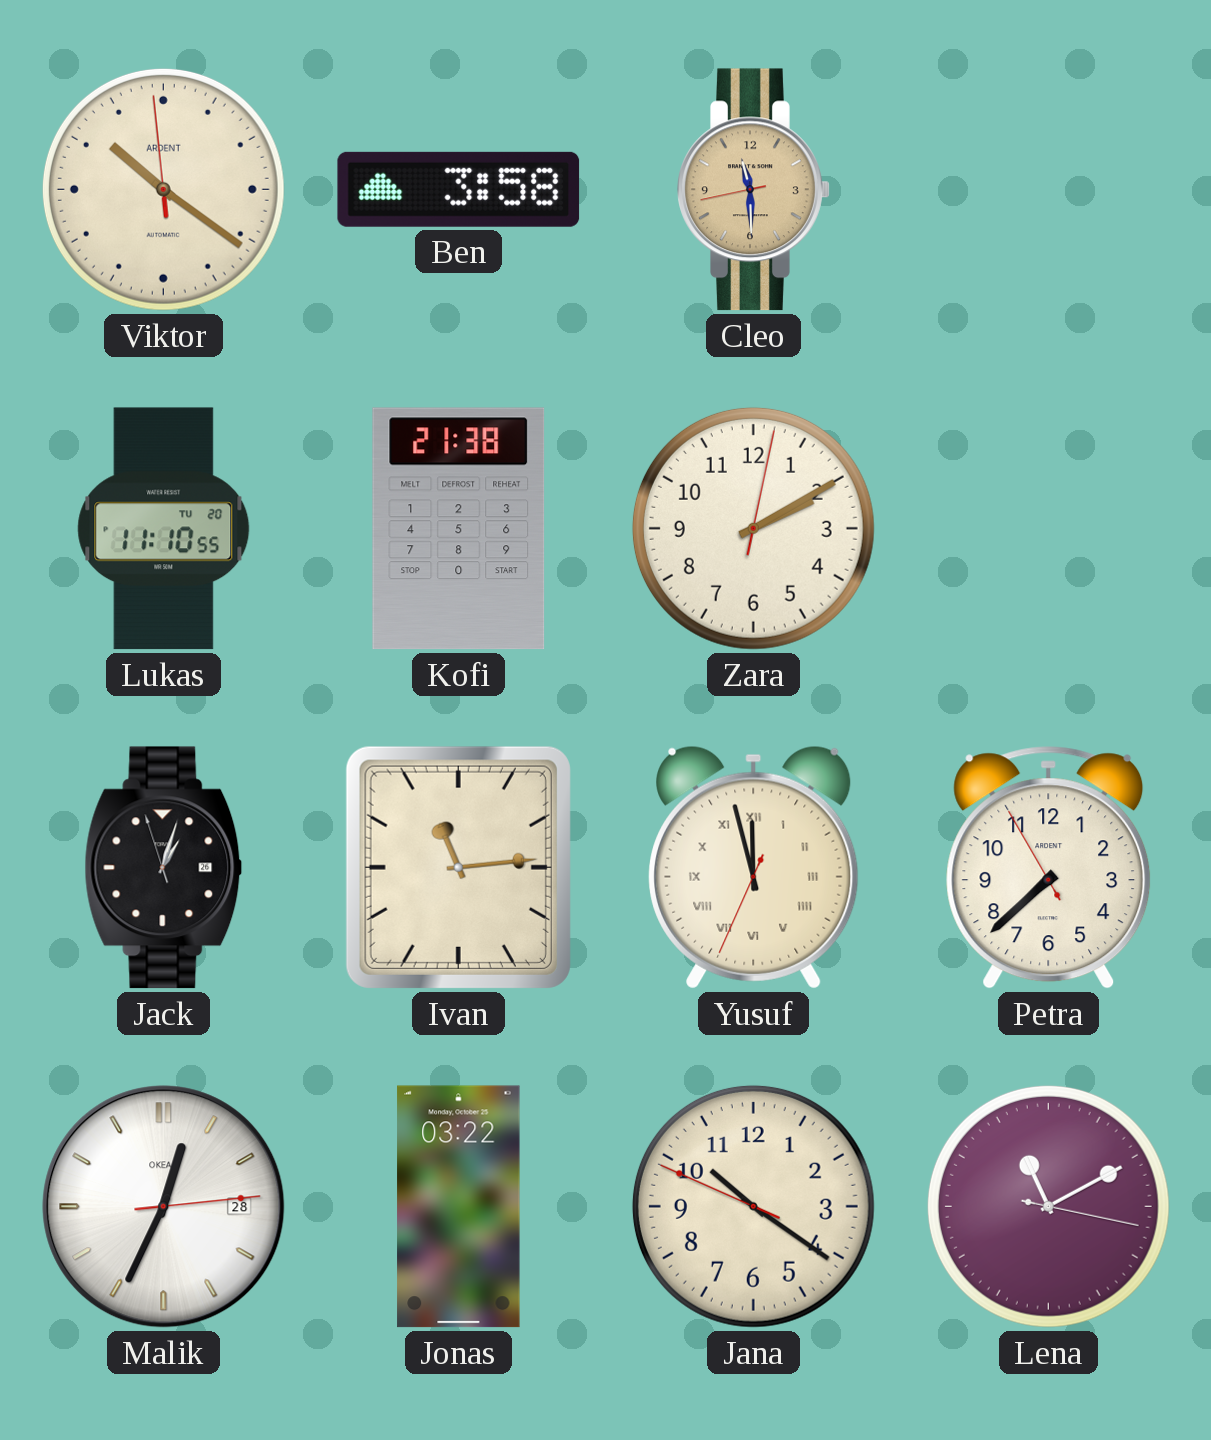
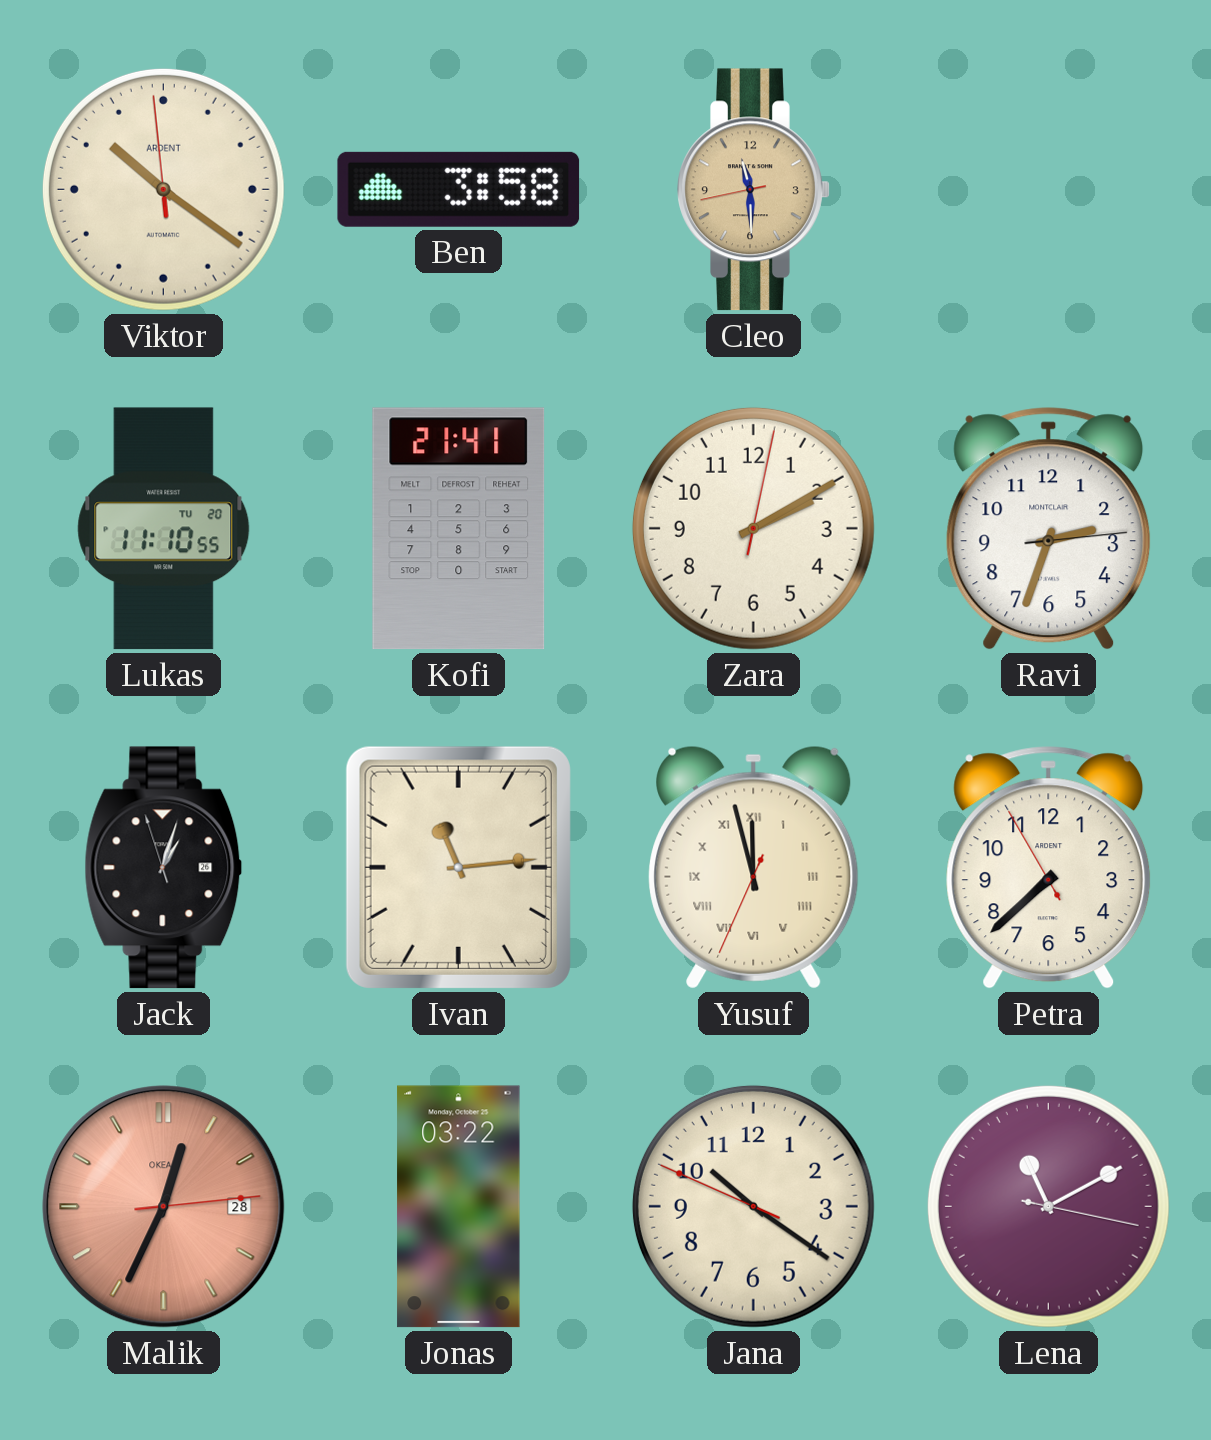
Kofi: 21:38 -> 21:41 (459, 529)
Ravi: none -> 2:33 (1049, 529)
Malik dial: white -> salmon (164, 1207)
